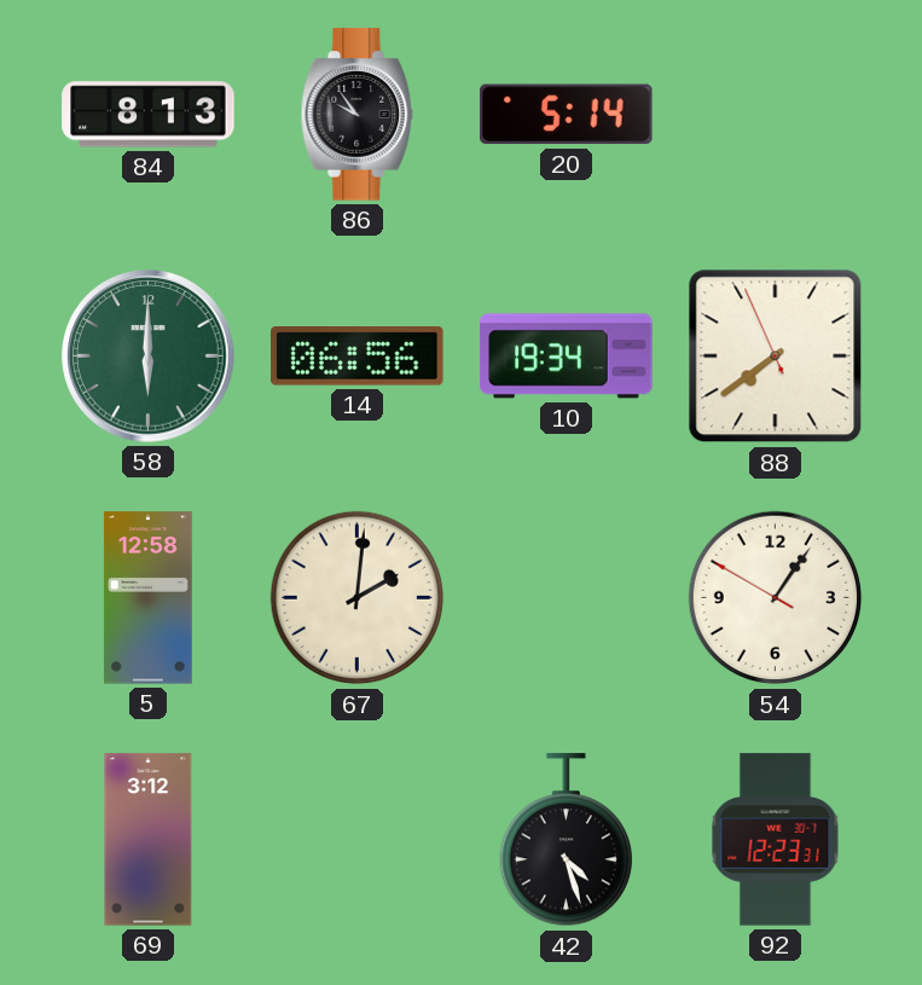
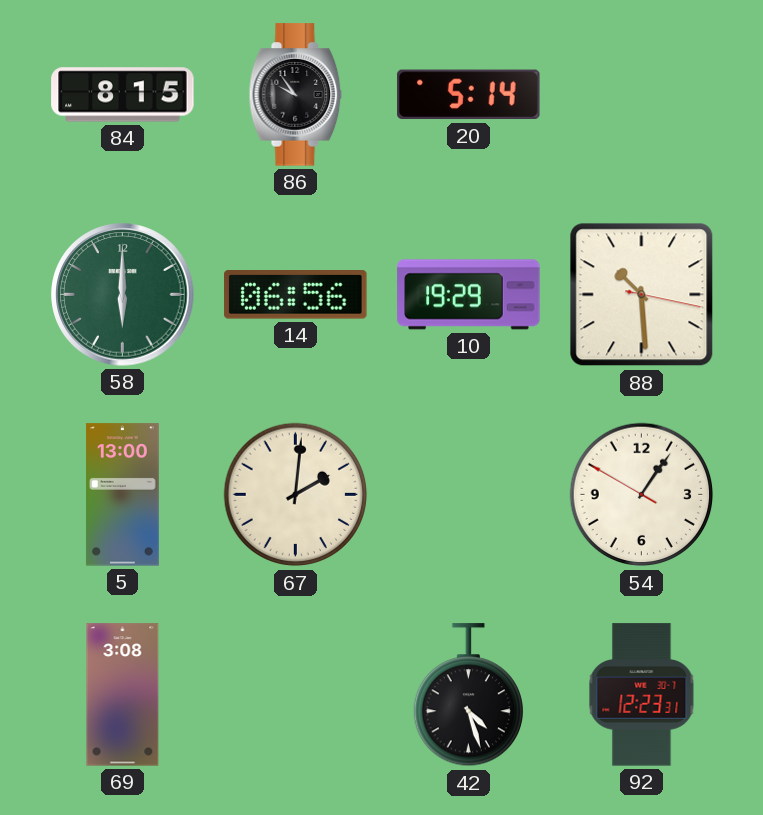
84: 8:13 -> 8:15 (123, 95)
10: 19:34 -> 19:29 (469, 295)
88: 7:38 -> 10:29 (642, 295)
5: 12:58 -> 13:00 (122, 495)
69: 3:12 -> 3:08 (123, 695)
